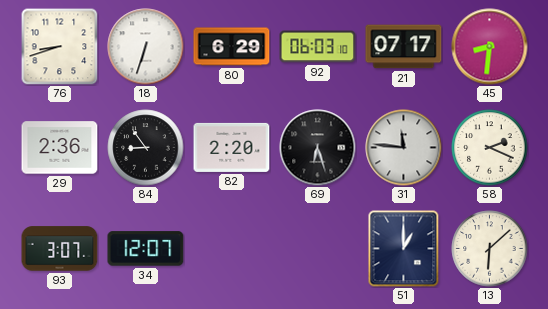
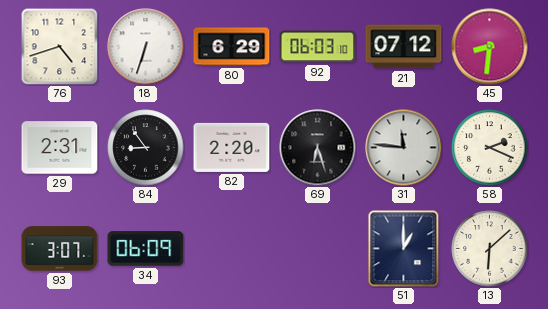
76: 8:42 -> 4:42 (59, 46)
21: 07:17 -> 07:12 (404, 47)
29: 2:36 -> 2:31 (60, 148)
34: 12:07 -> 06:09 (146, 249)
